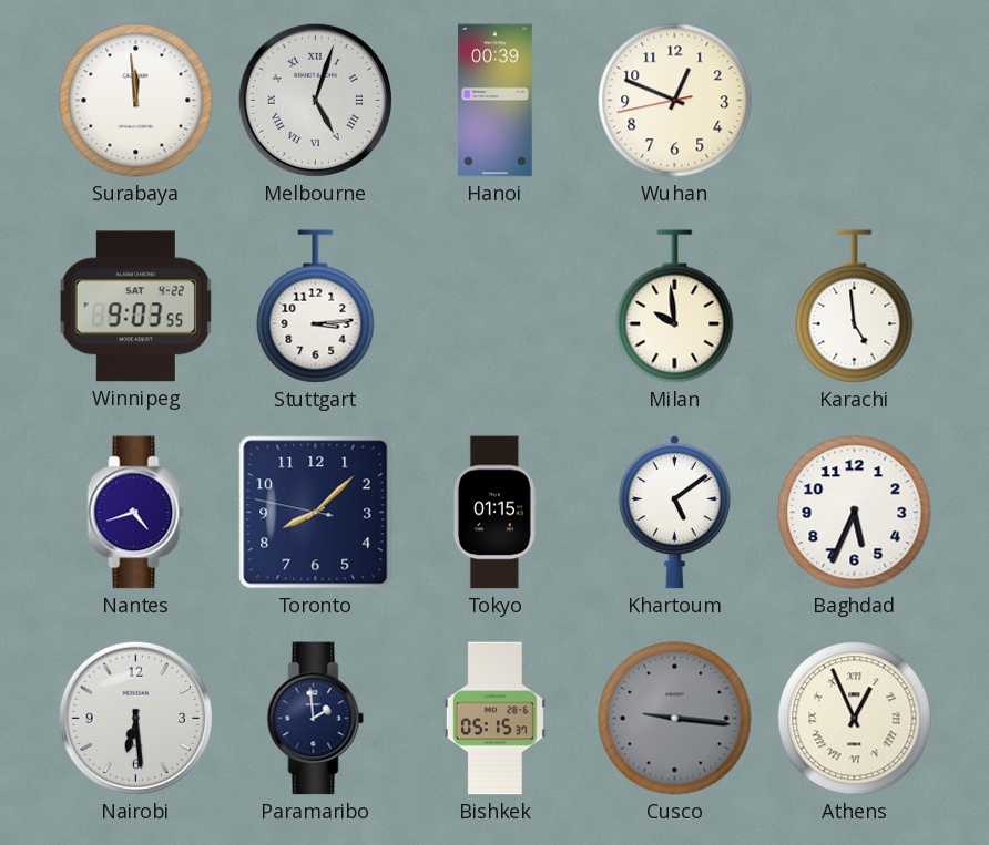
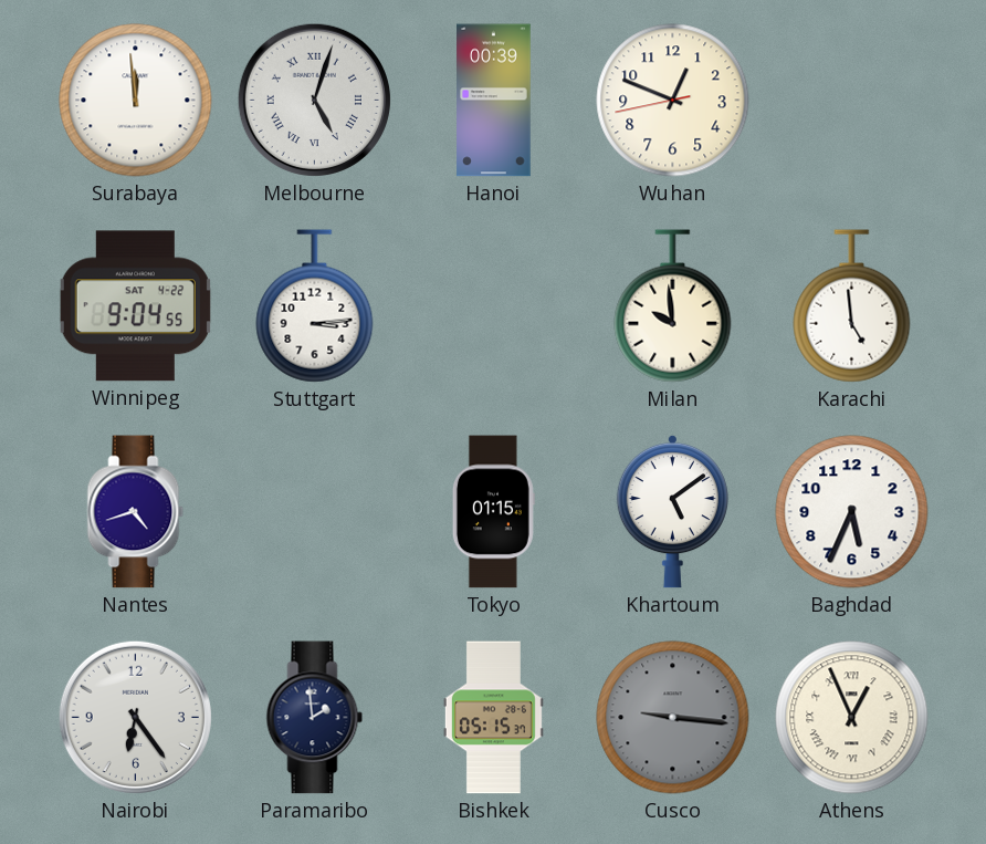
Winnipeg: 9:03 -> 9:04 (135, 306)
Toronto: 8:07 -> none (316, 513)
Nairobi: 6:29 -> 6:24 (135, 717)
